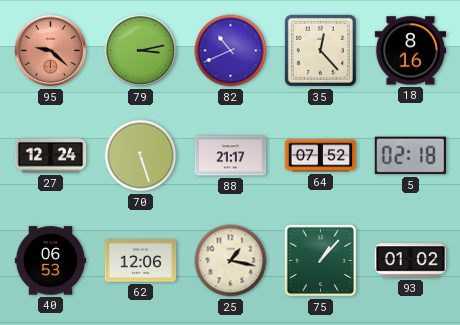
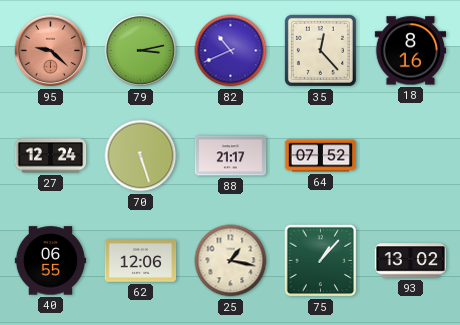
5: 02:18 -> none (410, 156)
40: 06:53 -> 06:55 (51, 261)
93: 01:02 -> 13:02 (411, 261)
